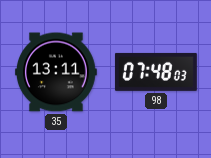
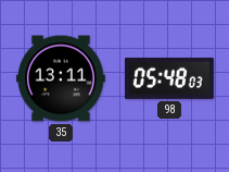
98: 07:48 -> 05:48 (169, 78)
